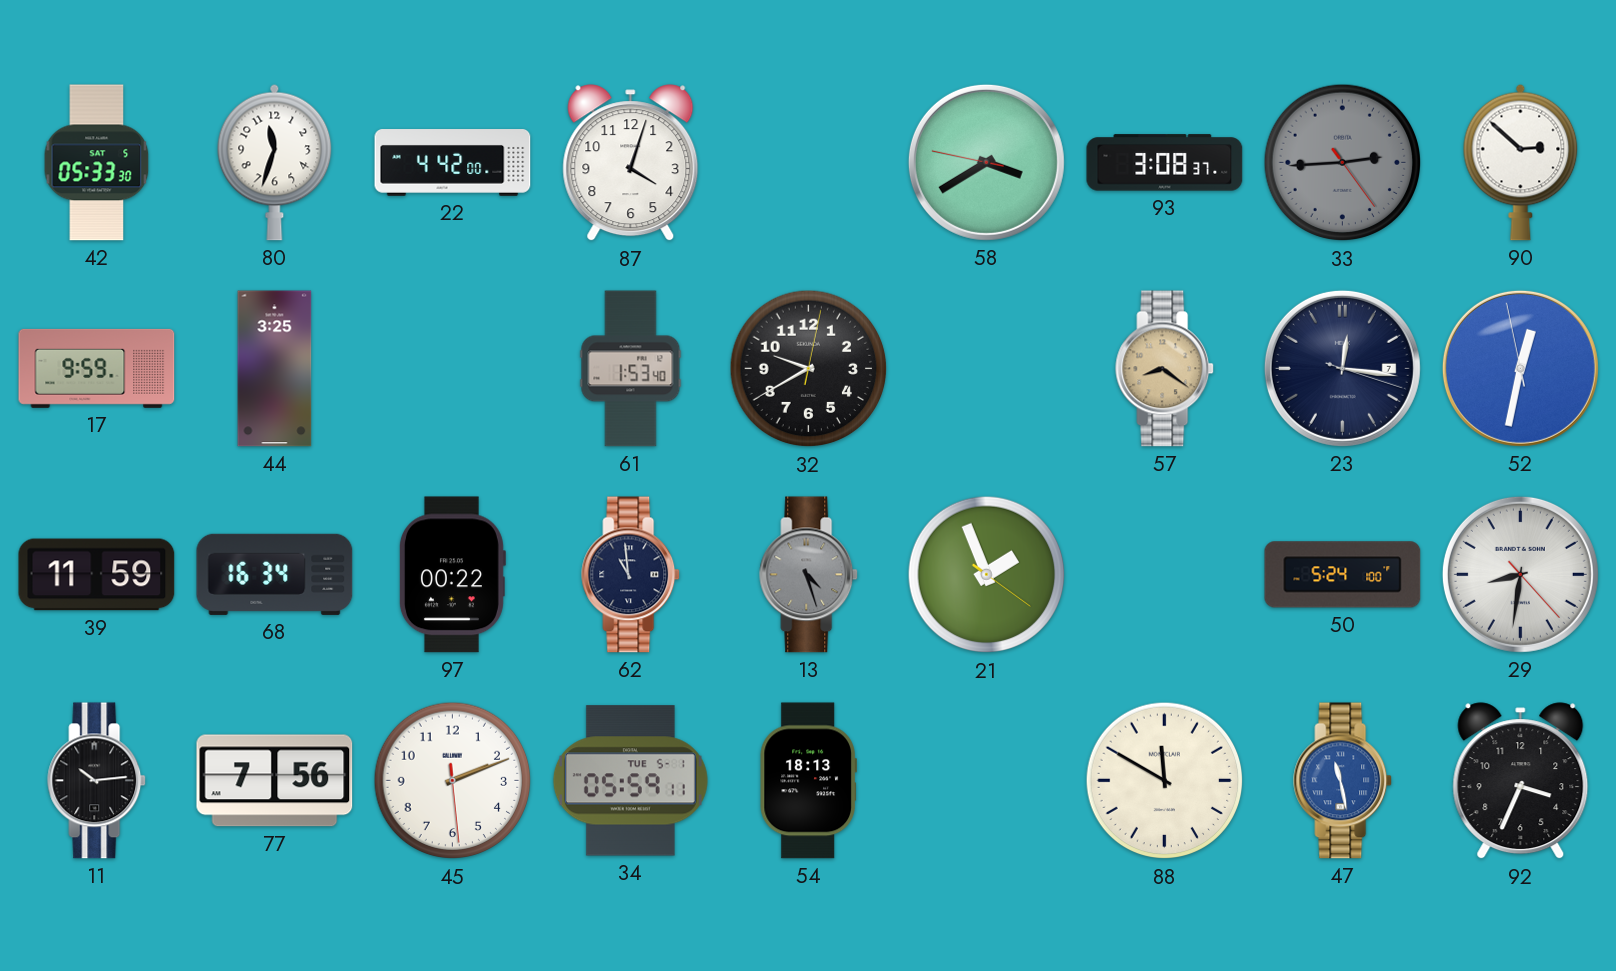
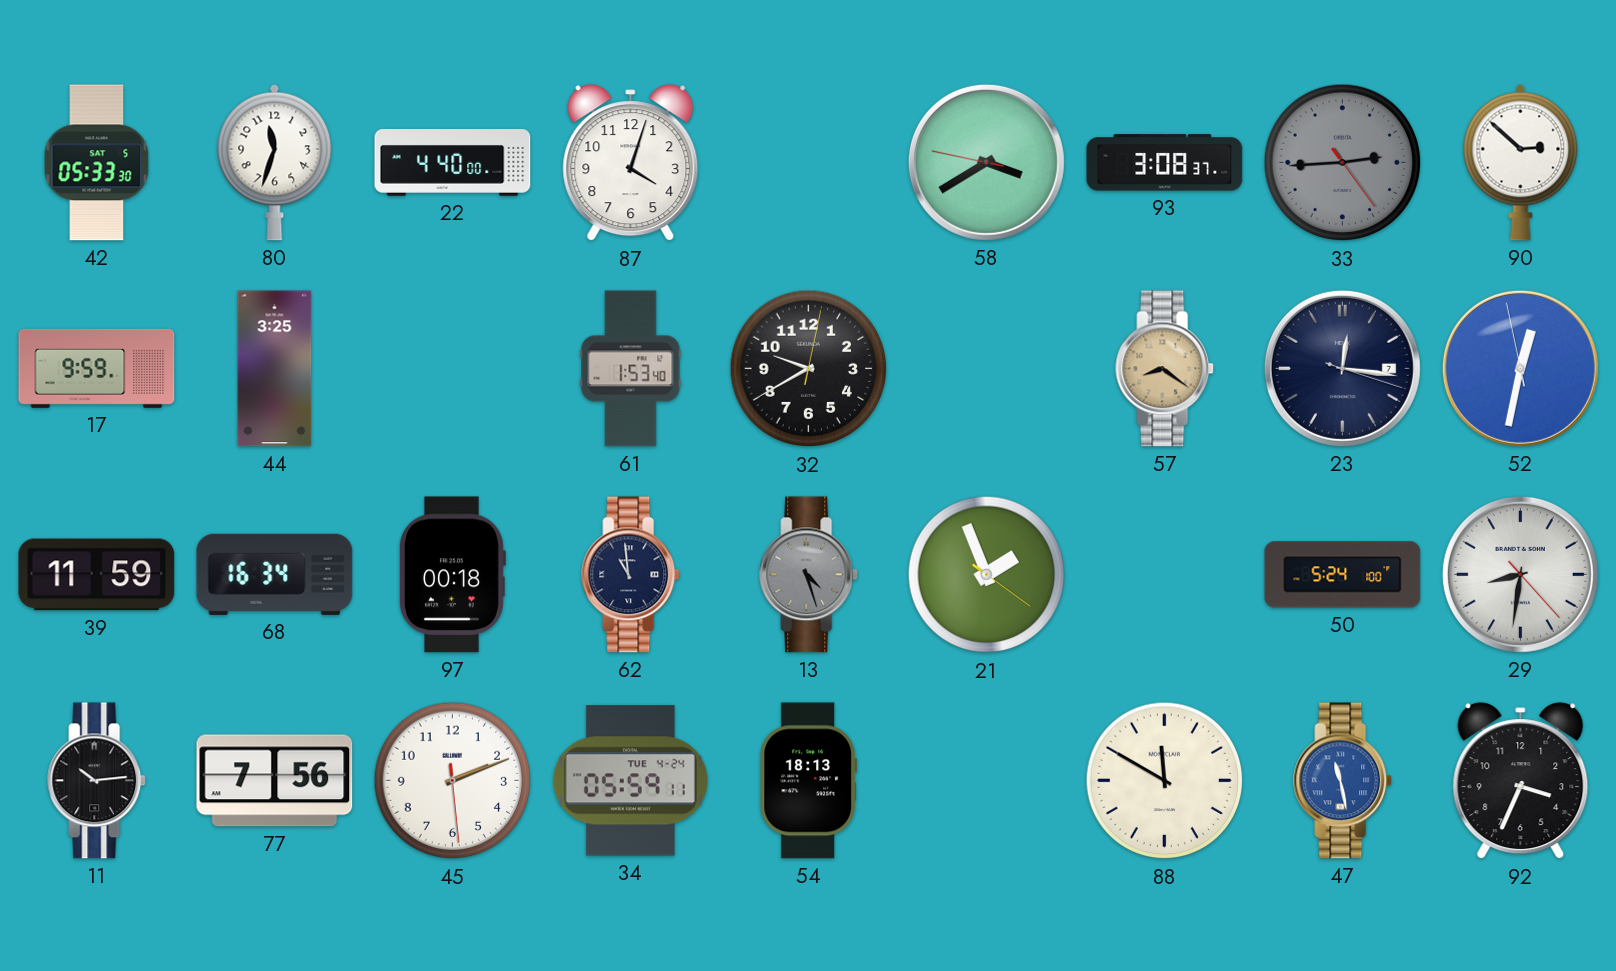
22: 4:42 -> 4:40 (453, 163)
97: 00:22 -> 00:18 (452, 575)
34 date: TUE 5-1 -> TUE 4-24 (630, 781)
